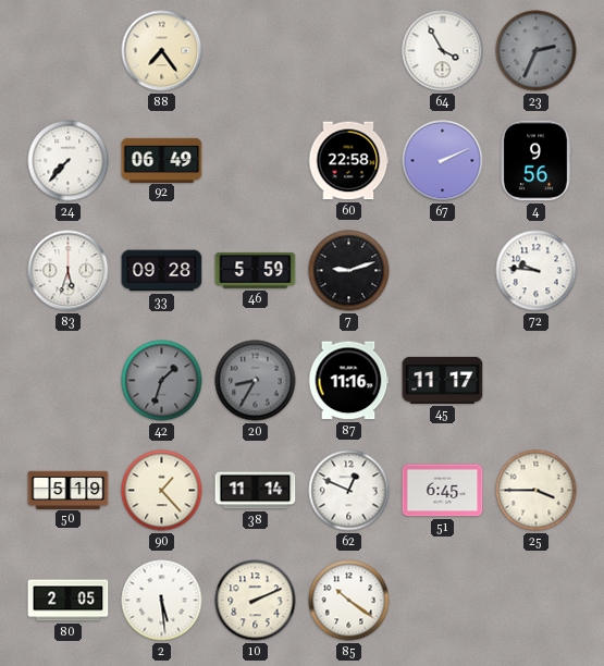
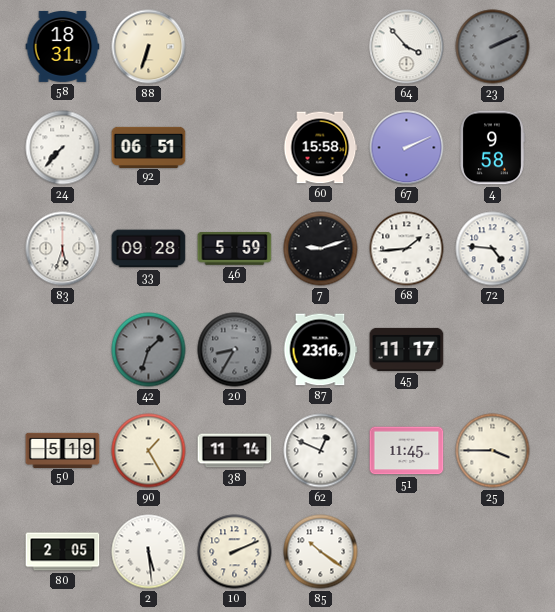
58: none -> 18:31 (63, 46)
88: 7:24 -> 6:33 (149, 47)
64: 3:55 -> 3:53 (407, 47)
23: 2:34 -> 2:11 (493, 47)
92: 06:49 -> 06:51 (149, 147)
60: 22:58 -> 15:58 (320, 148)
4: 9:56 -> 9:58 (492, 148)
68: none -> 1:44 (407, 249)
72: 9:46 -> 4:46 (493, 249)
87: 11:16 -> 23:16 (320, 350)
90: 1:23 -> 1:25 (149, 451)
51: 6:45 -> 11:45 (407, 451)
